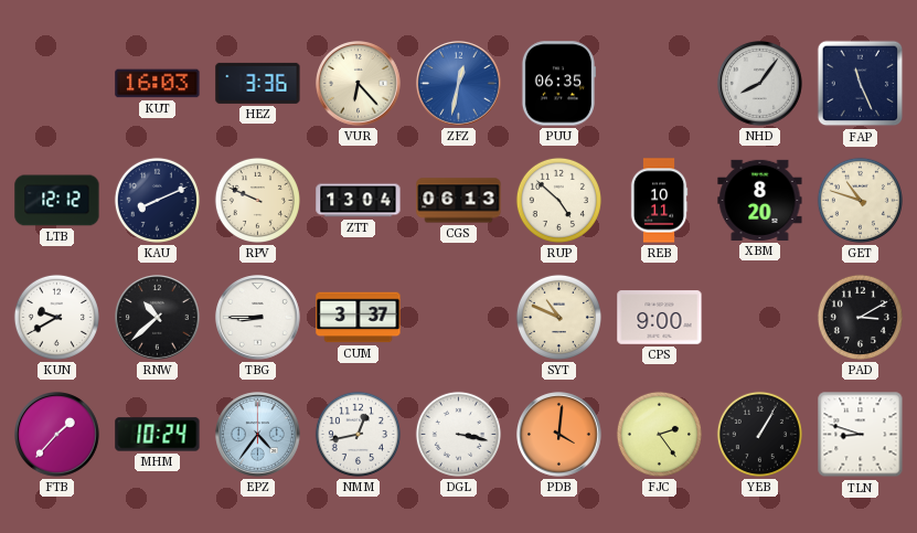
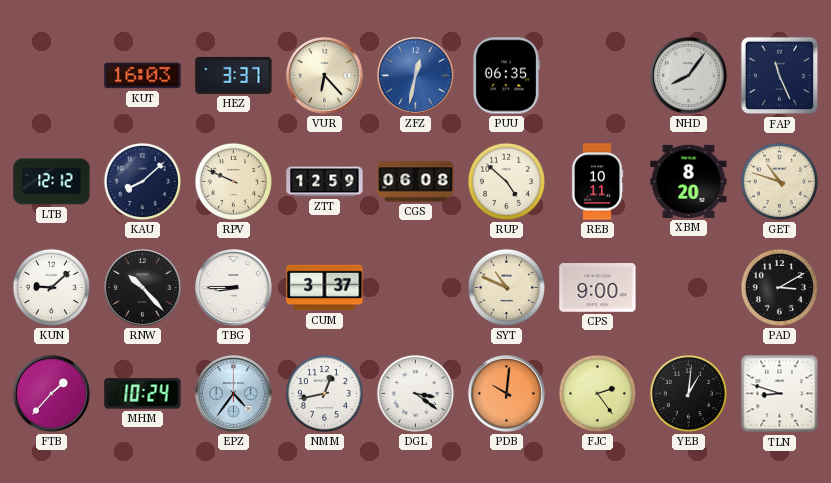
HEZ: 3:36 -> 3:37 (234, 75)
KAU: 8:11 -> 8:08 (142, 181)
ZTT: 13:04 -> 12:59 (325, 182)
CGS: 06:13 -> 06:08 (416, 182)
KUN: 9:40 -> 9:08 (51, 287)
RNW: 10:38 -> 10:23 (143, 288)
DGL: 3:17 -> 3:21 (415, 393)
PDB: 4:01 -> 10:01 (507, 394)
YEB: 1:05 -> 1:01 (688, 393)
